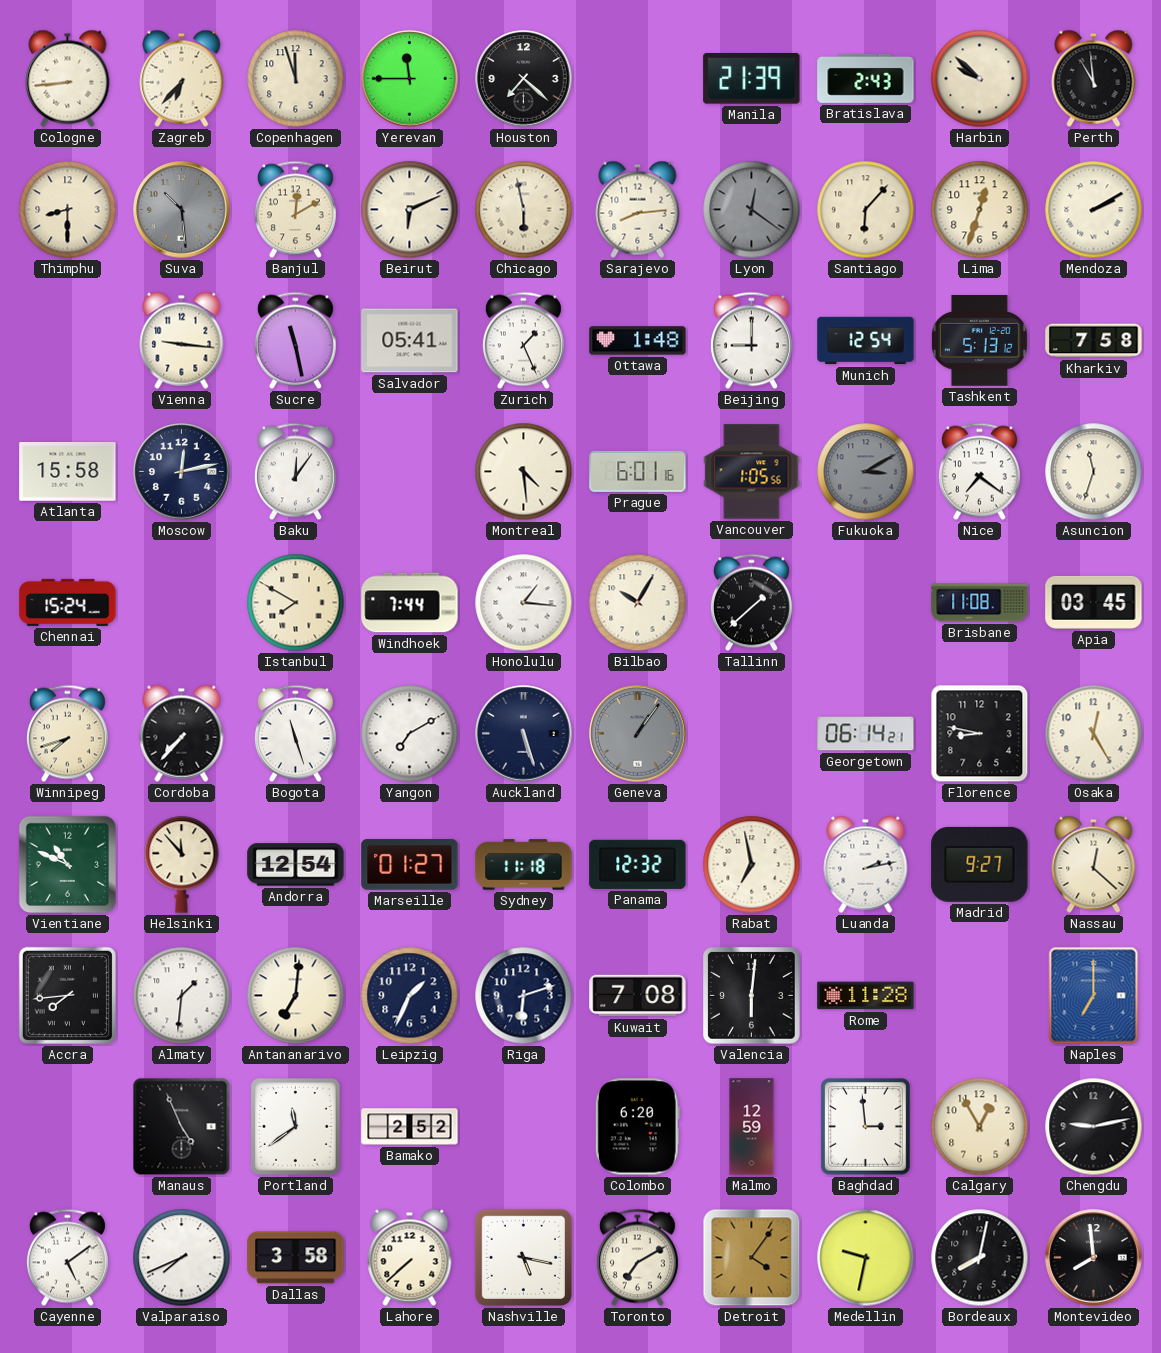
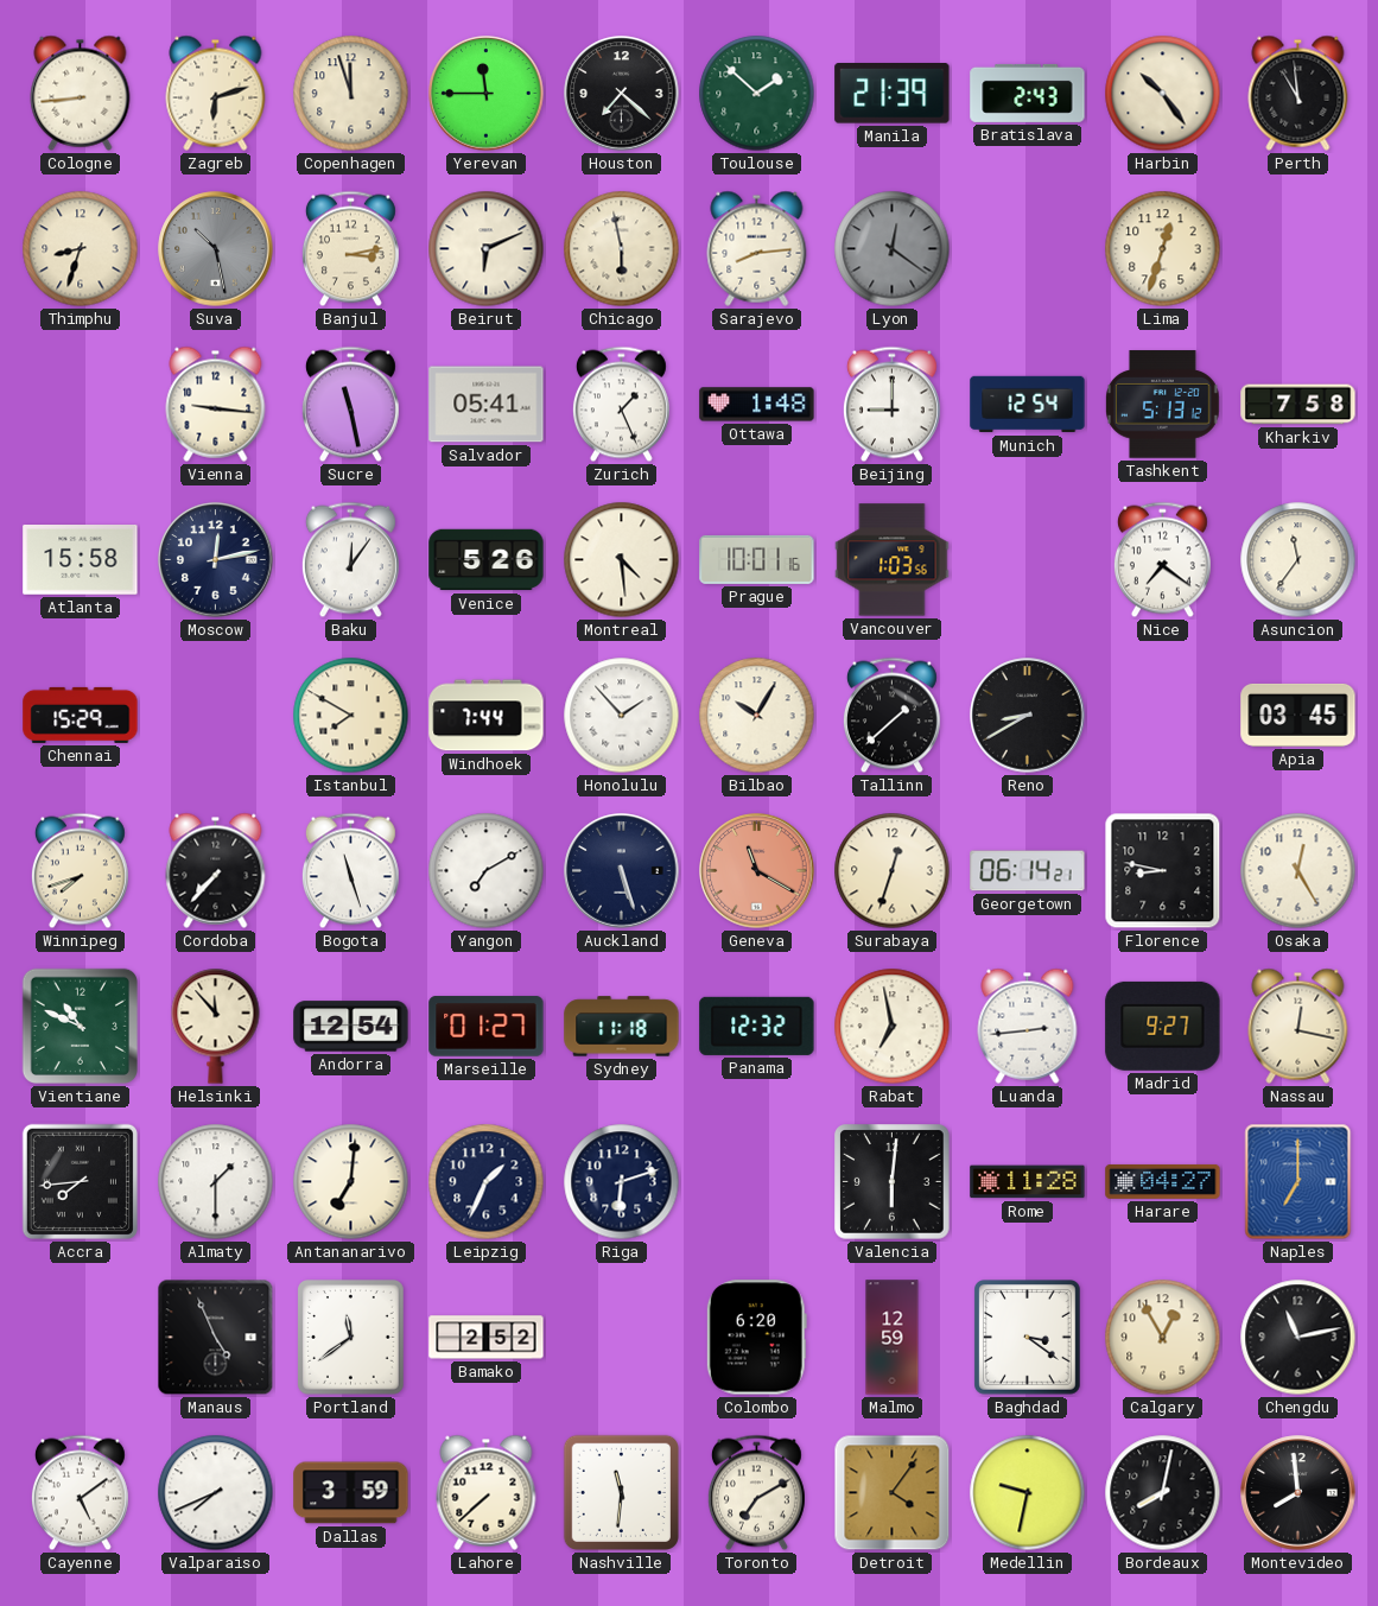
Zagreb: 6:37 -> 6:12 (216, 93)
Toulouse: none -> 1:52 (757, 94)
Harbin: 9:52 -> 10:24 (1163, 94)
Thimphu: 8:30 -> 8:33 (81, 249)
Suva: 10:29 -> 10:28 (216, 249)
Banjul: 12:10 -> 3:13 (350, 249)
Santiago: 6:07 -> none (866, 210)
Mendoza: 2:10 -> none (1094, 210)
Venice: none -> 5:26 (487, 560)
Prague: 6:01 -> 10:01 (757, 559)
Vancouver: 1:05 -> 1:03 (893, 560)
Fukuoka: 3:10 -> none (866, 472)
Asuncion: 11:33 -> 11:36 (1298, 560)
Chennai: 15:24 -> 15:29 (81, 715)
Honolulu: 1:16 -> 1:53 (622, 716)
Reno: none -> 8:40 (1028, 716)
Brisbane: 11:08 -> none (980, 603)
Geneva: 1:06 -> 11:20 (757, 871)
Geneva dial: grey -> salmon (757, 871)
Surabaya: none -> 12:33 (893, 871)
Luanda: 2:13 -> 2:44 (1028, 1026)
Nassau: 12:22 -> 12:17 (1298, 1026)
Almaty: 1:31 -> 1:30 (216, 1182)
Kuwait: 7:08 -> none (638, 996)
Harare: none -> 04:27 (1163, 1182)
Baghdad: 2:59 -> 3:21 (1028, 1338)
Chengdu: 9:13 -> 11:13 (1298, 1338)
Dallas: 3:58 -> 3:59 (351, 1493)
Nashville: 5:17 -> 11:31 (621, 1492)
